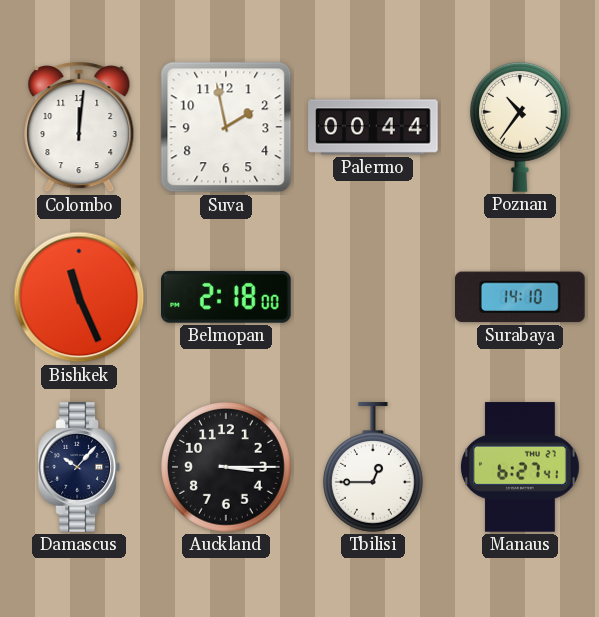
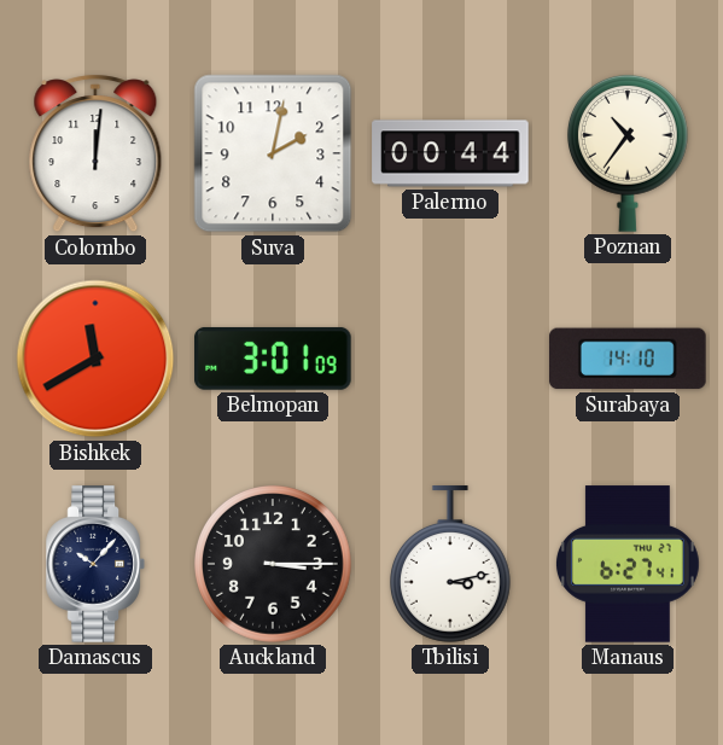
Suva: 1:58 -> 2:02 (273, 153)
Bishkek: 11:26 -> 11:40 (95, 359)
Belmopan: 2:18 -> 3:01 (274, 359)
Tbilisi: 12:45 -> 3:13 (450, 564)
